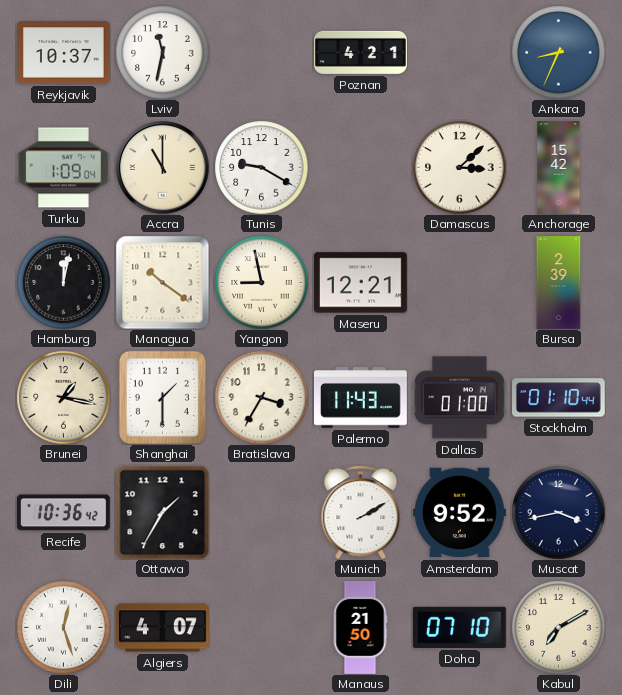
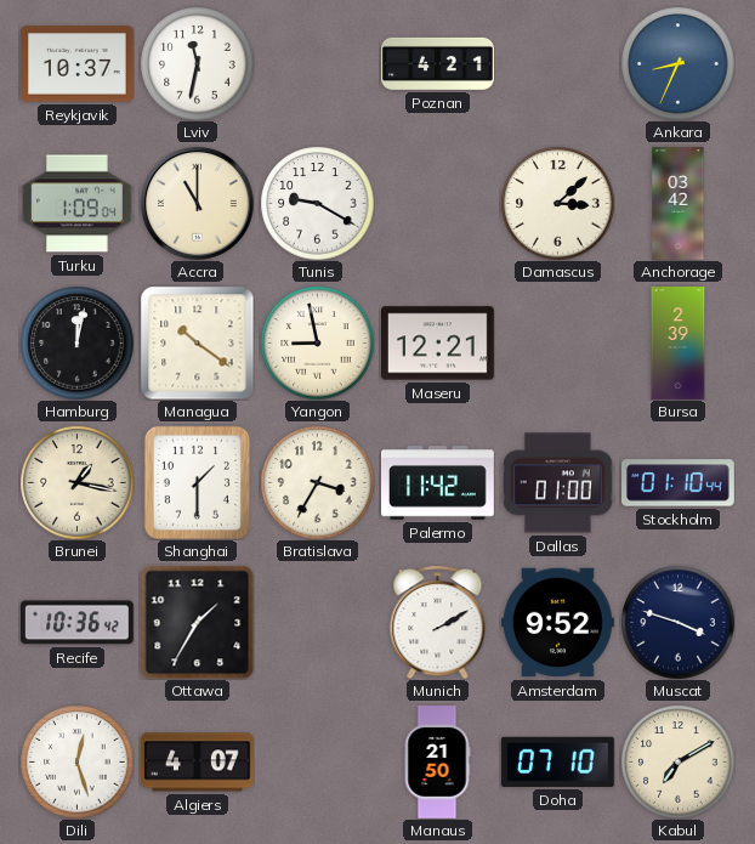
Anchorage: 15:42 -> 03:42 (679, 204)
Palermo: 11:43 -> 11:42 (438, 483)
Muscat: 3:43 -> 3:48 (677, 622)
